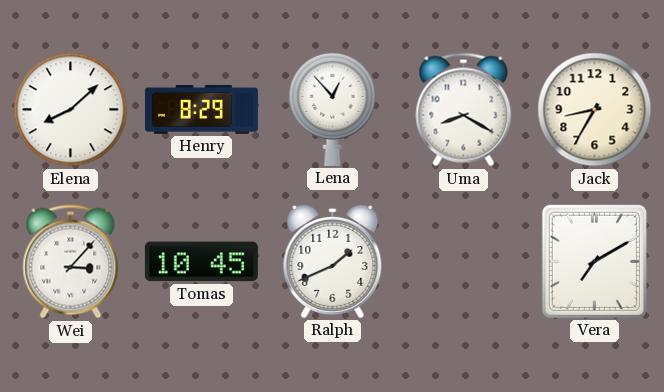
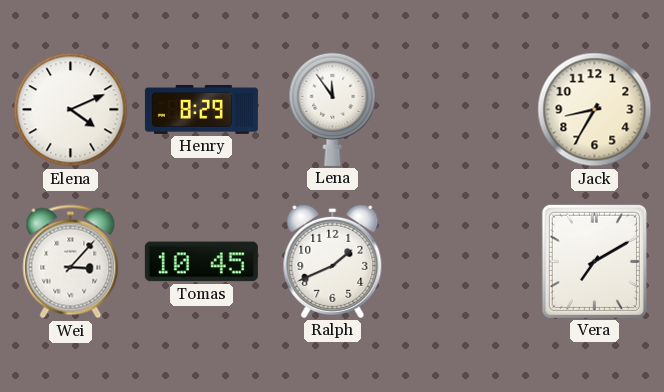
Elena: 8:08 -> 4:11 (71, 110)
Lena: 12:53 -> 11:54 (333, 109)
Uma: 8:20 -> none (464, 110)
